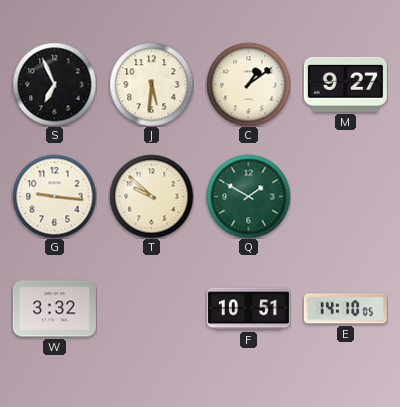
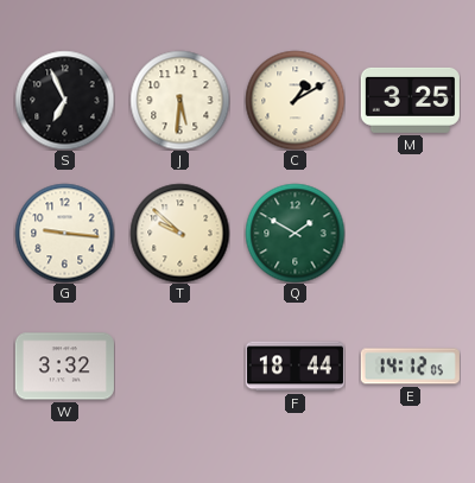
C: 1:09 -> 1:10 (294, 100)
M: 9:27 -> 3:25 (410, 100)
F: 10:51 -> 18:44 (294, 367)
E: 14:10 -> 14:12 (410, 367)
